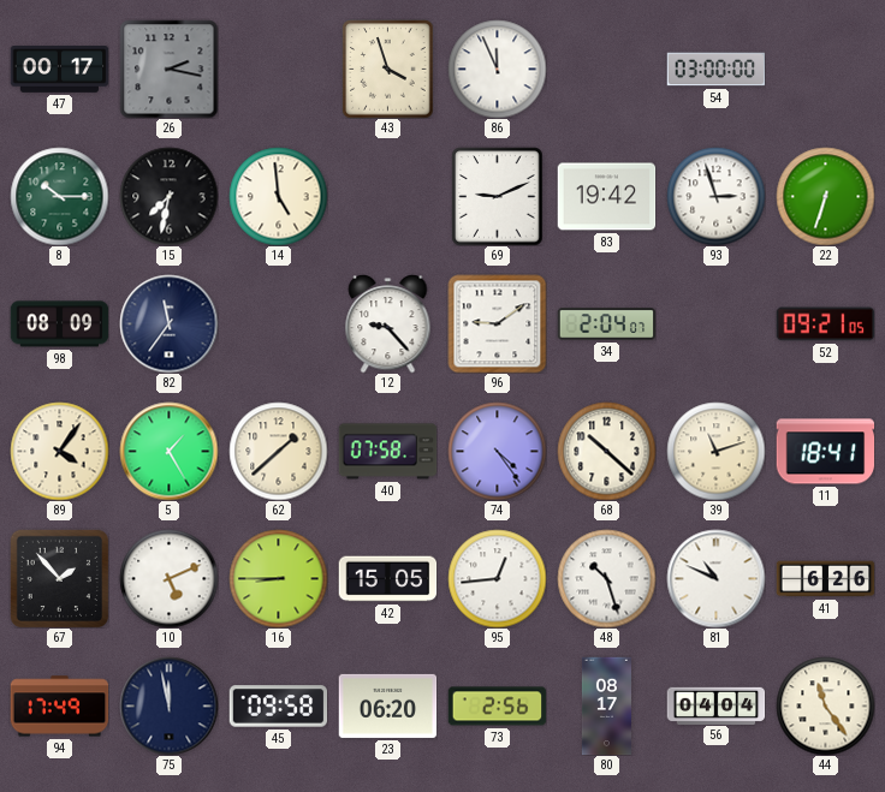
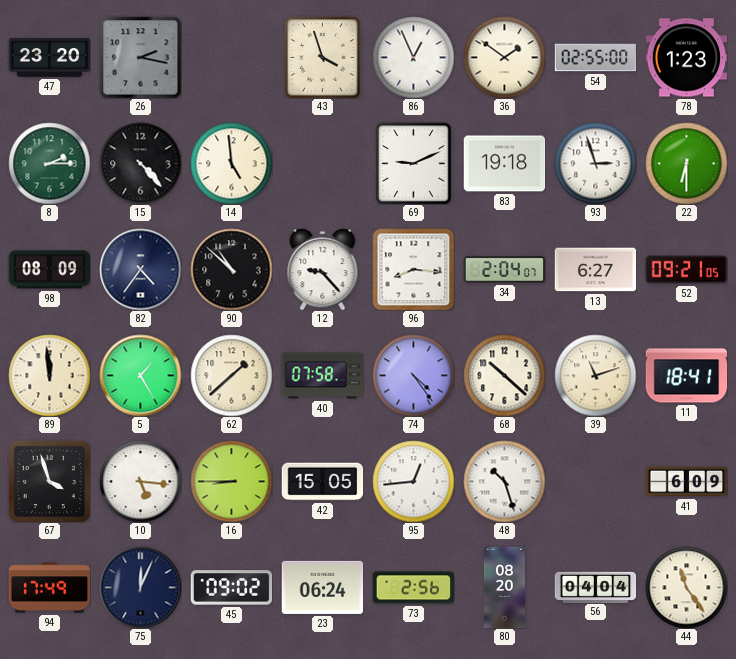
47: 00:17 -> 23:20 (49, 58)
86: 11:56 -> 12:56 (413, 57)
36: none -> 1:51 (504, 57)
54: 03:00 -> 02:55 (595, 58)
78: none -> 1:23 (686, 58)
8: 10:15 -> 2:15 (49, 163)
15: 7:32 -> 4:23 (140, 163)
83: 19:42 -> 19:18 (504, 164)
22: 6:33 -> 6:30 (686, 163)
82: 11:36 -> 4:36 (140, 269)
90: none -> 10:52 (231, 269)
96: 9:09 -> 8:16 (413, 269)
13: none -> 6:27 (595, 270)
89: 4:06 -> 11:59 (49, 375)
67: 1:53 -> 3:57 (49, 481)
10: 5:11 -> 5:16 (140, 481)
81: 10:49 -> none (715, 578)
41: 6:26 -> 6:09 (686, 482)
75: 11:58 -> 12:04 (140, 587)
45: 09:58 -> 09:02 (231, 588)
23: 06:20 -> 06:24 (322, 587)
80: 08:17 -> 08:20 (504, 587)
